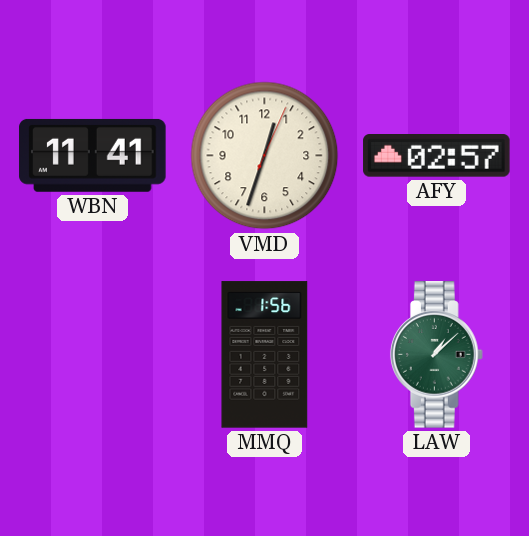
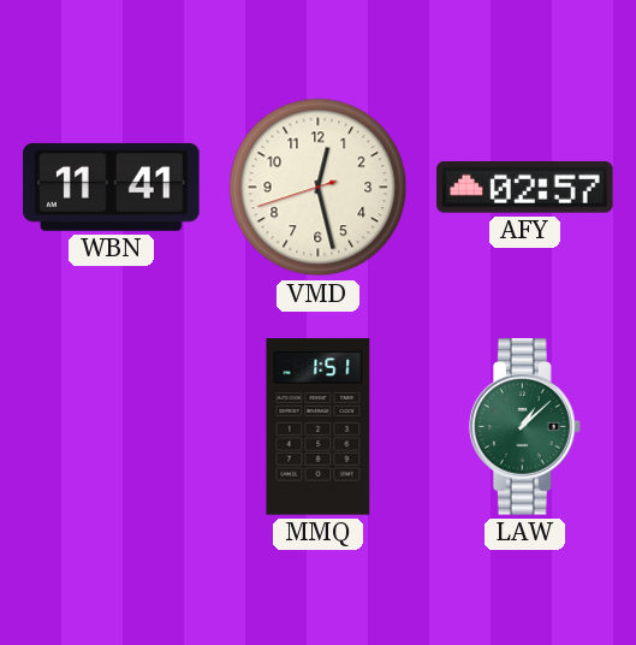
VMD: 12:33 -> 12:27 (319, 188)
MMQ: 1:56 -> 1:51 (319, 427)
